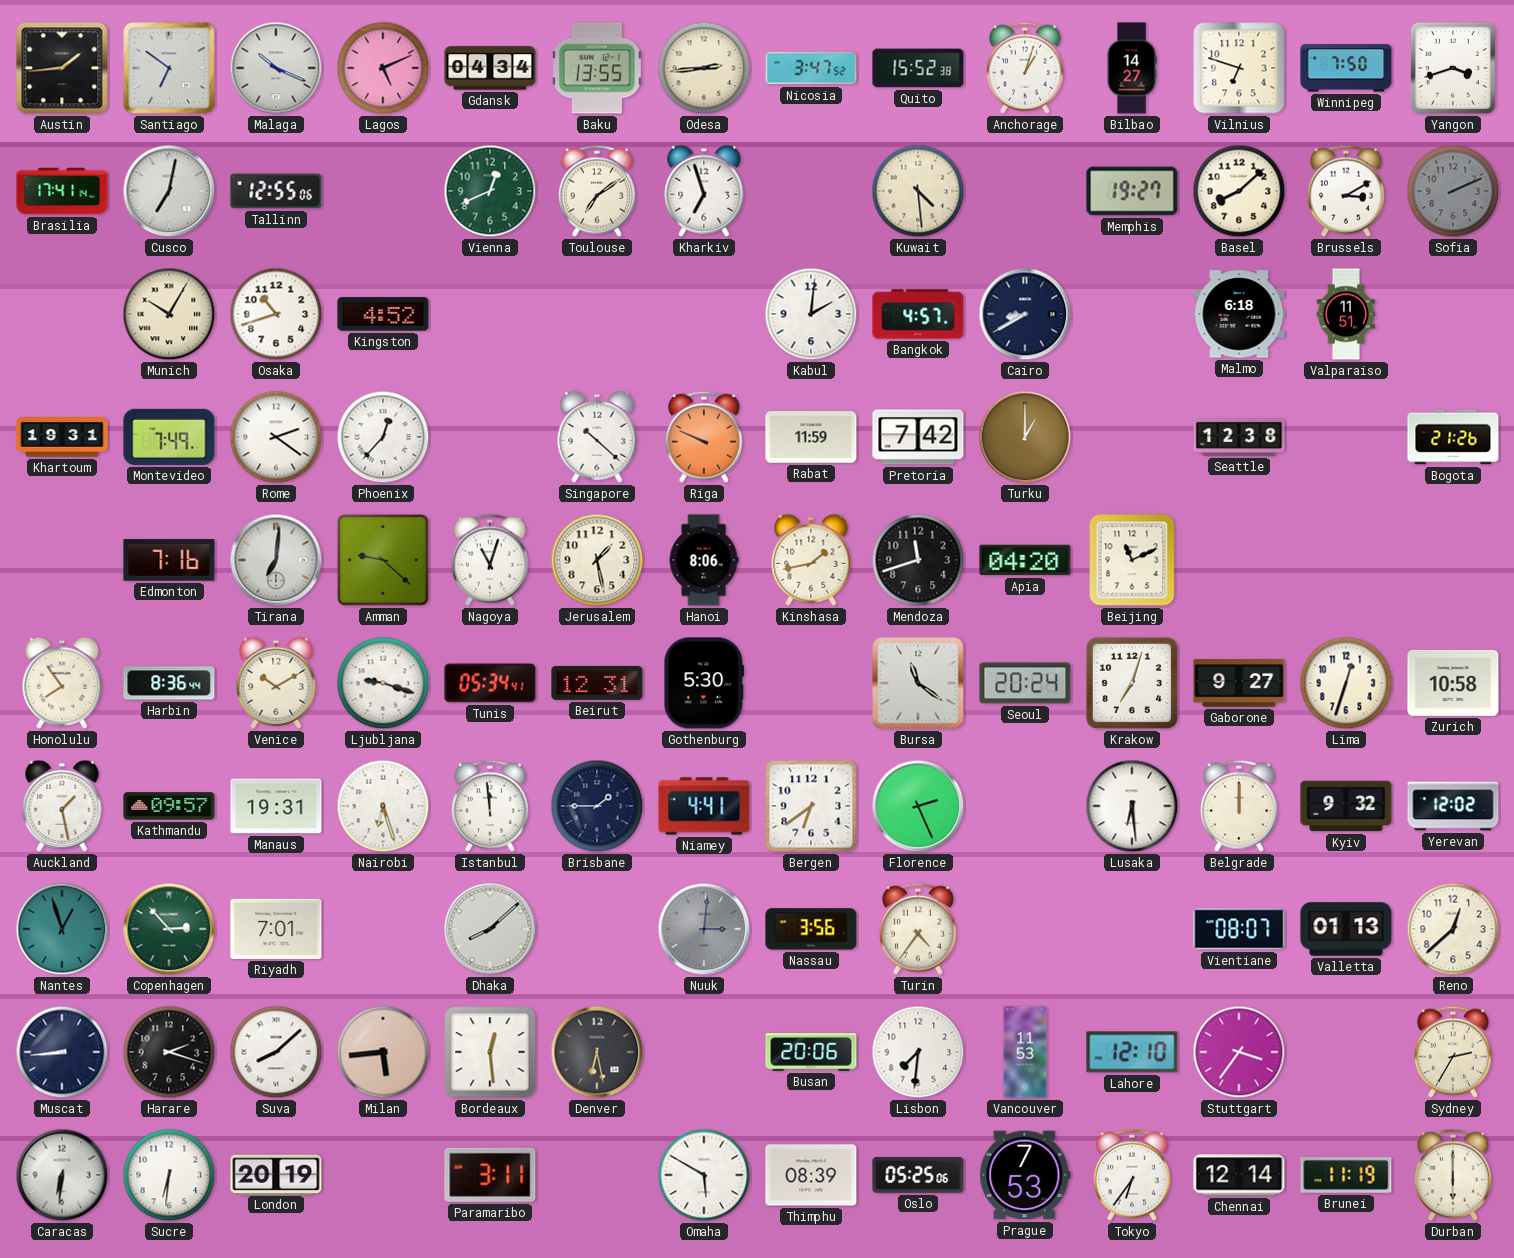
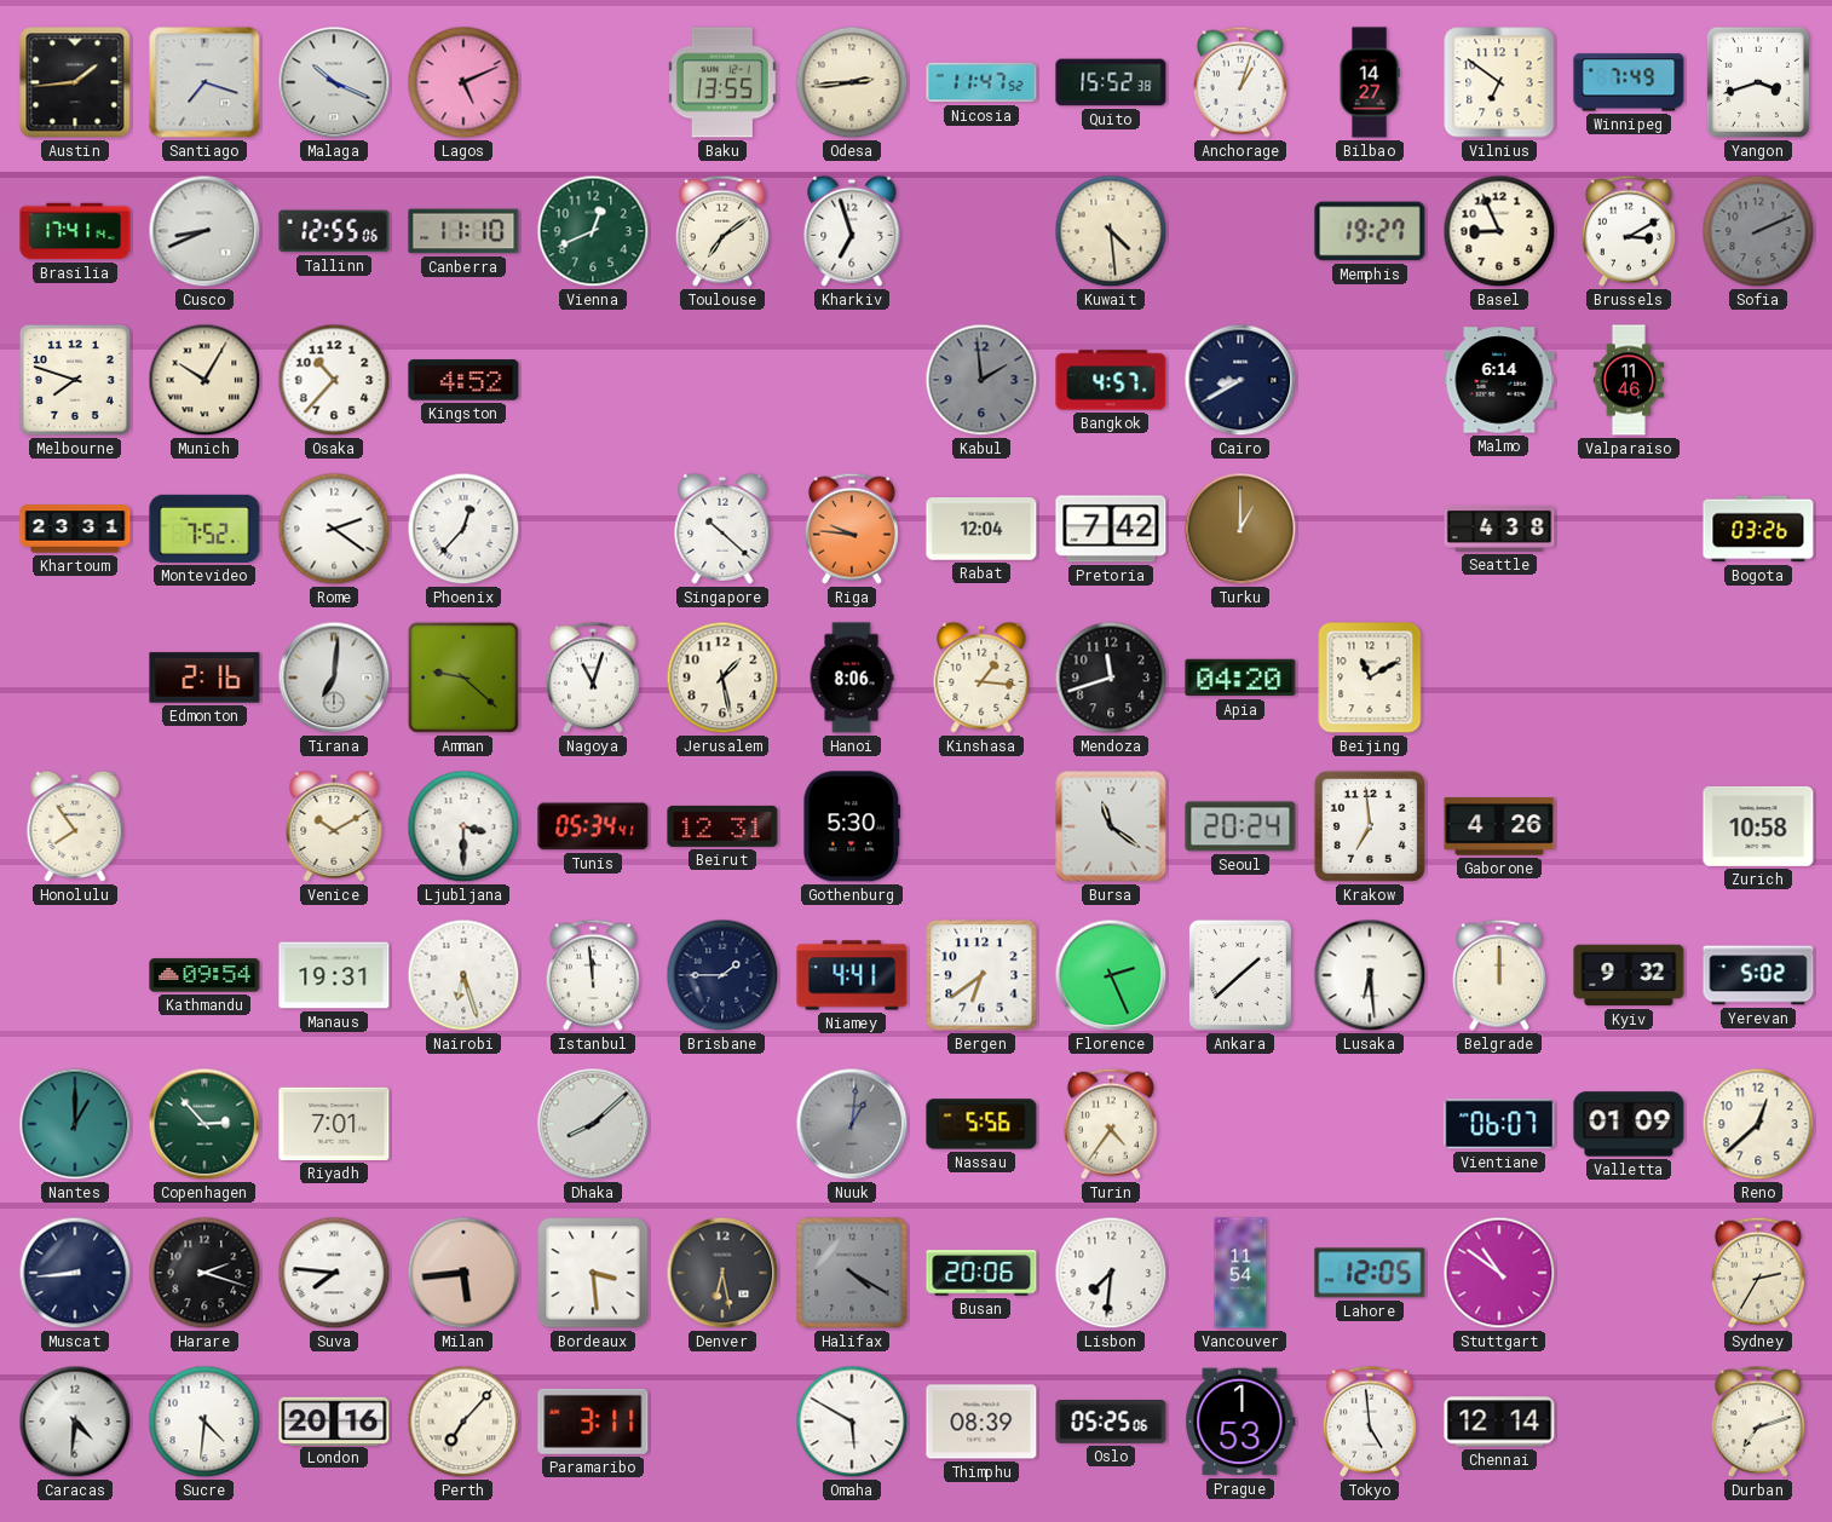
Santiago: 6:51 -> 7:18 (204, 82)
Gdansk: 04:34 -> none (490, 68)
Nicosia: 3:47 -> 11:47 (981, 82)
Vilnius: 6:48 -> 6:51 (1499, 82)
Winnipeg: 7:50 -> 7:49 (1629, 82)
Cusco: 7:02 -> 8:41 (204, 231)
Canberra: none -> 11:10 (463, 231)
Basel: 8:08 -> 8:56 (1499, 231)
Melbourne: none -> 7:48 (75, 380)
Osaka: 10:42 -> 10:37 (334, 380)
Kabul: 2:01 -> 1:59 (981, 380)
Kabul dial: white -> grey (981, 380)
Malmo: 6:18 -> 6:14 (1499, 380)
Valparaiso: 11:51 -> 11:46 (1629, 380)
Khartoum: 19:31 -> 23:31 (75, 529)
Montevideo: 7:49 -> 7:52 (204, 529)
Riga: 9:49 -> 9:46 (852, 529)
Rabat: 11:59 -> 12:04 (981, 529)
Seattle: 12:38 -> 4:38 (1499, 529)
Bogota: 21:26 -> 03:26 (1758, 529)
Edmonton: 7:16 -> 2:16 (204, 678)
Kinshasa: 1:43 -> 1:16 (981, 678)
Beijing: 11:11 -> 11:10 (1370, 678)
Harbin: 8:36 -> none (169, 683)
Ljubljana: 9:18 -> 3:30 (463, 826)
Krakow: 7:03 -> 6:59 (1370, 826)
Gaborone: 9:27 -> 4:26 (1499, 826)
Lima: 12:33 -> none (1346, 683)
Auckland: 1:28 -> none (62, 806)
Kathmandu: 09:57 -> 09:54 (204, 975)
Ankara: none -> 1:38 (1240, 975)
Yerevan: 12:02 -> 5:02 (1758, 975)
Nantes: 12:57 -> 1:00 (75, 1124)
Nuuk: 3:01 -> 1:01 (852, 1124)
Nassau: 3:56 -> 5:56 (981, 1124)
Vientiane: 08:07 -> 06:07 (1499, 1124)
Valletta: 01:13 -> 01:09 (1629, 1124)
Suva: 8:08 -> 7:46 (334, 1273)
Bordeaux: 12:29 -> 3:29 (593, 1273)
Halifax: none -> 4:20 (852, 1273)
Vancouver: 11:53 -> 11:54 (1240, 1273)
Lahore: 12:10 -> 12:05 (1370, 1273)
Stuttgart: 3:36 -> 10:51 (1499, 1273)
Caracas: 6:31 -> 4:31 (75, 1422)
Sucre: 6:31 -> 4:31 (204, 1422)
London: 20:19 -> 20:16 (334, 1420)
Perth: none -> 7:07 (463, 1422)
Prague: 7:53 -> 1:53 (1240, 1422)
Tokyo: 6:36 -> 4:59 (1370, 1422)
Brunei: 11:19 -> none (1346, 1175)
Durban: 6:00 -> 7:12 (1758, 1422)
